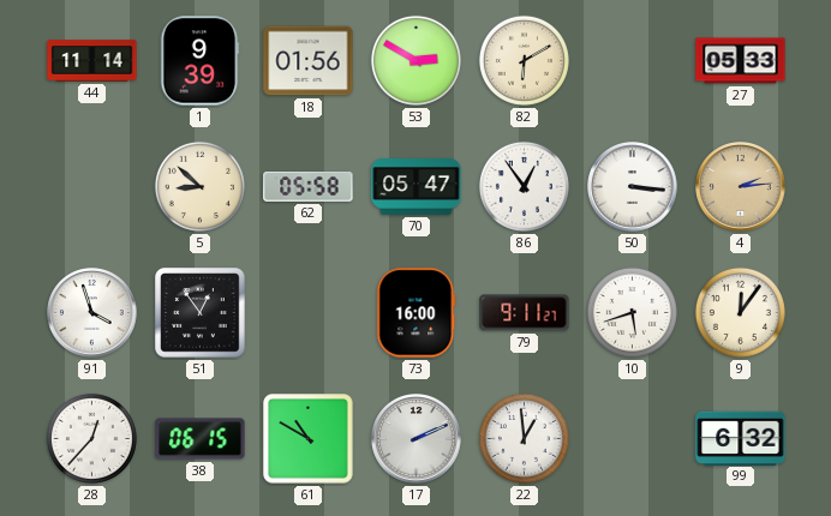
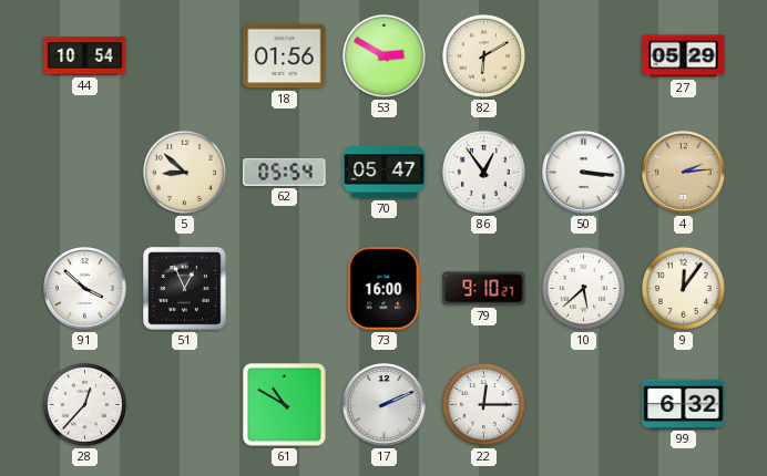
44: 11:14 -> 10:54 (85, 56)
1: 9:39 -> none (199, 61)
27: 05:33 -> 05:29 (684, 56)
62: 05:58 -> 05:54 (285, 173)
91: 3:57 -> 3:52 (85, 289)
51: 12:54 -> 12:56 (185, 289)
79: 9:11 -> 9:10 (484, 289)
10: 5:42 -> 5:38 (583, 288)
38: 06:15 -> none (201, 439)
22: 12:59 -> 12:15 (483, 404)
